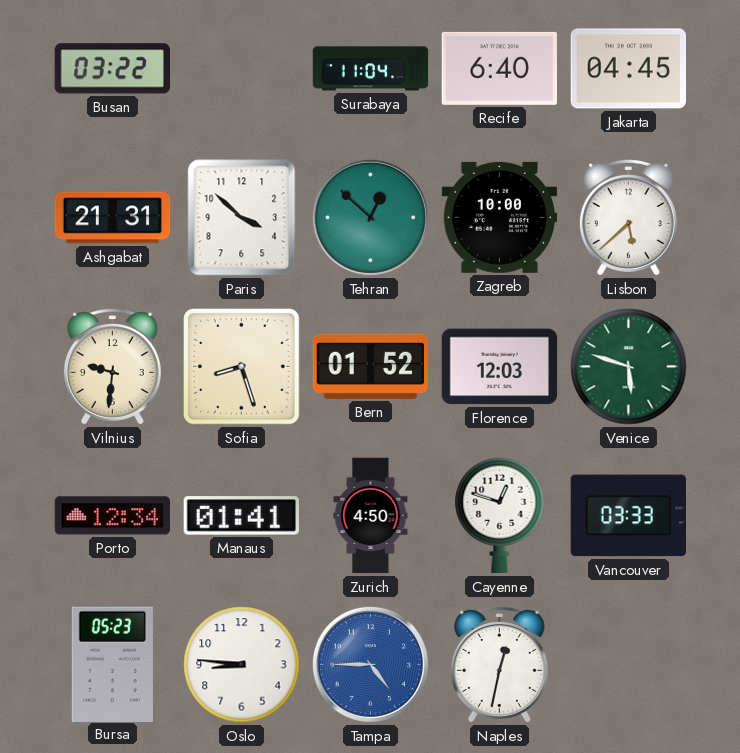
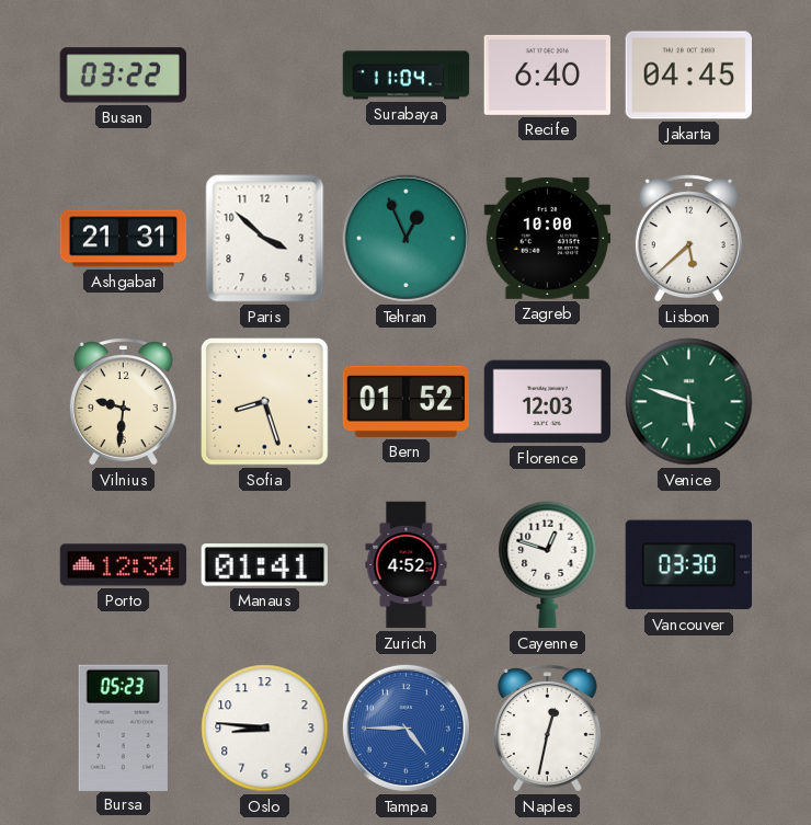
Tehran: 12:52 -> 12:56 (405, 238)
Zurich: 4:50 -> 4:52 (407, 565)
Vancouver: 03:33 -> 03:30 (688, 565)
